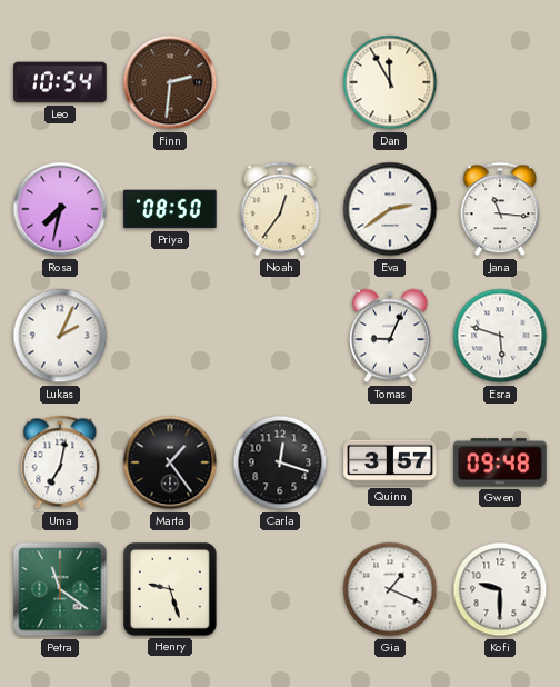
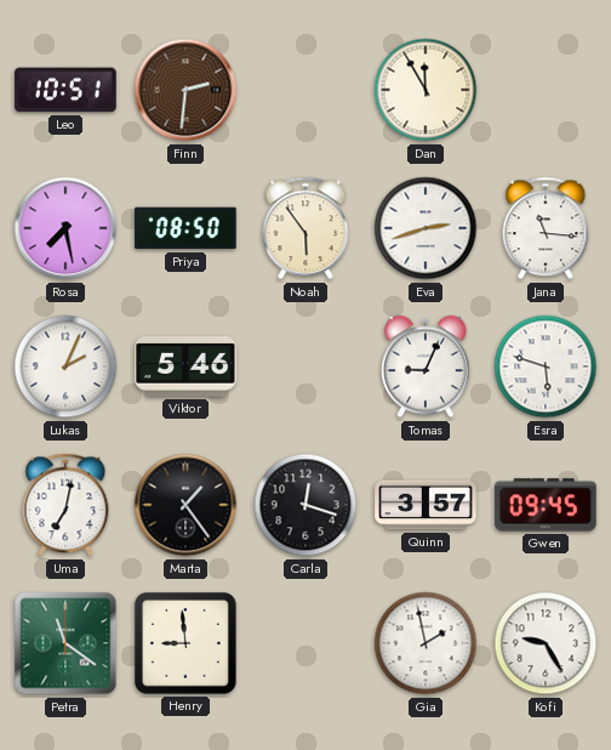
Leo: 10:54 -> 10:51 (65, 90)
Rosa: 7:32 -> 7:28 (65, 228)
Noah: 12:36 -> 5:54 (305, 228)
Eva: 2:39 -> 2:42 (426, 228)
Viktor: none -> 5:46 (185, 368)
Gwen: 09:48 -> 09:45 (546, 505)
Henry: 9:27 -> 8:59 (185, 643)
Gia: 1:19 -> 1:58 (426, 643)
Kofi: 9:30 -> 9:25 (546, 643)
